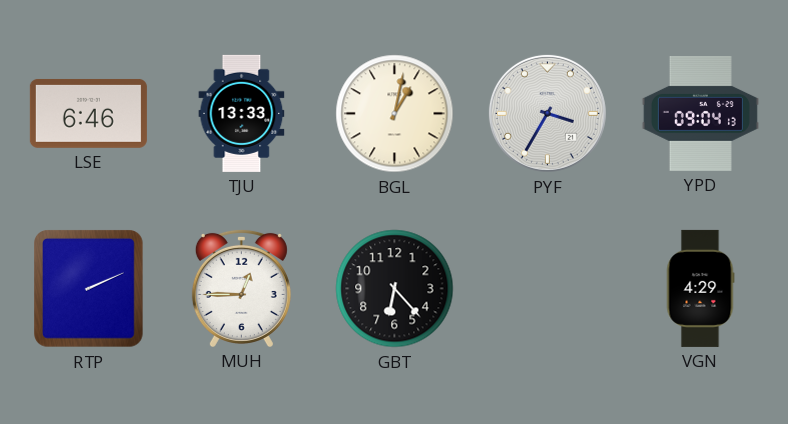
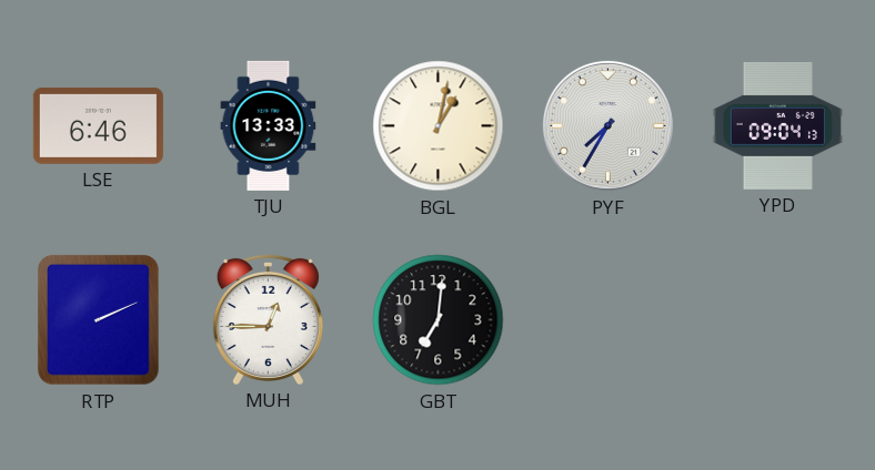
PYF: 3:35 -> 7:35 (607, 125)
GBT: 6:23 -> 7:01 (439, 320)
VGN: 4:29 -> none (700, 288)
